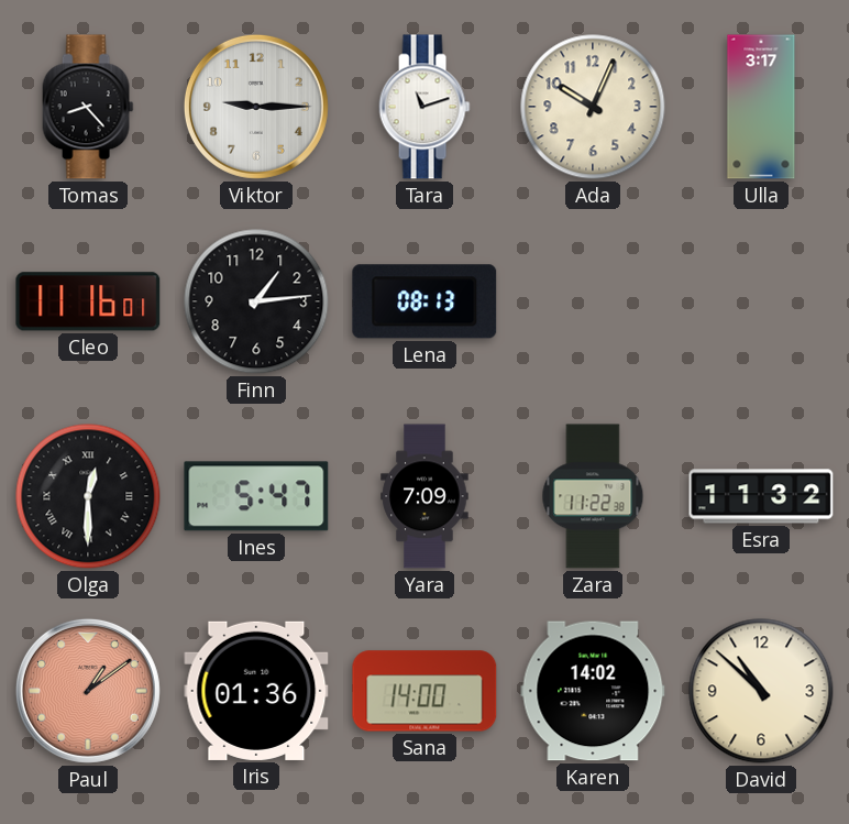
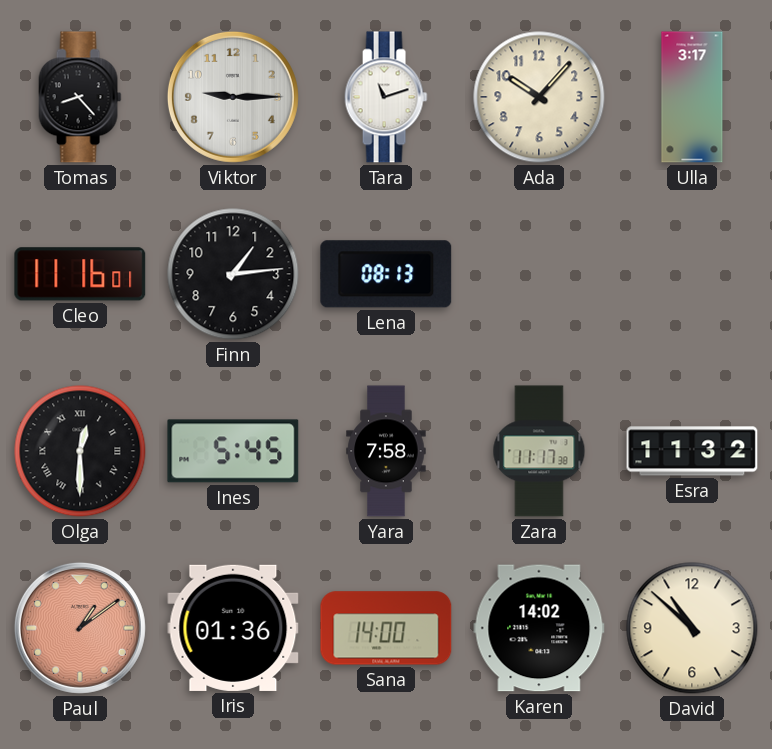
Ada: 10:04 -> 10:07 (539, 97)
Ines: 5:47 -> 5:45 (233, 451)
Yara: 7:09 -> 7:58 (386, 451)
Zara: 11:22 -> 11:17 (539, 451)
